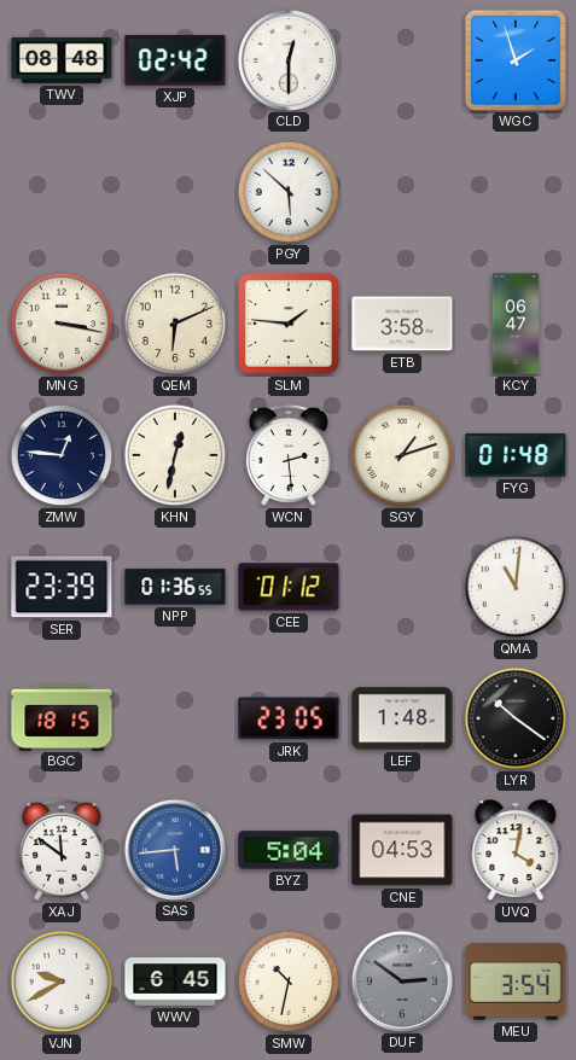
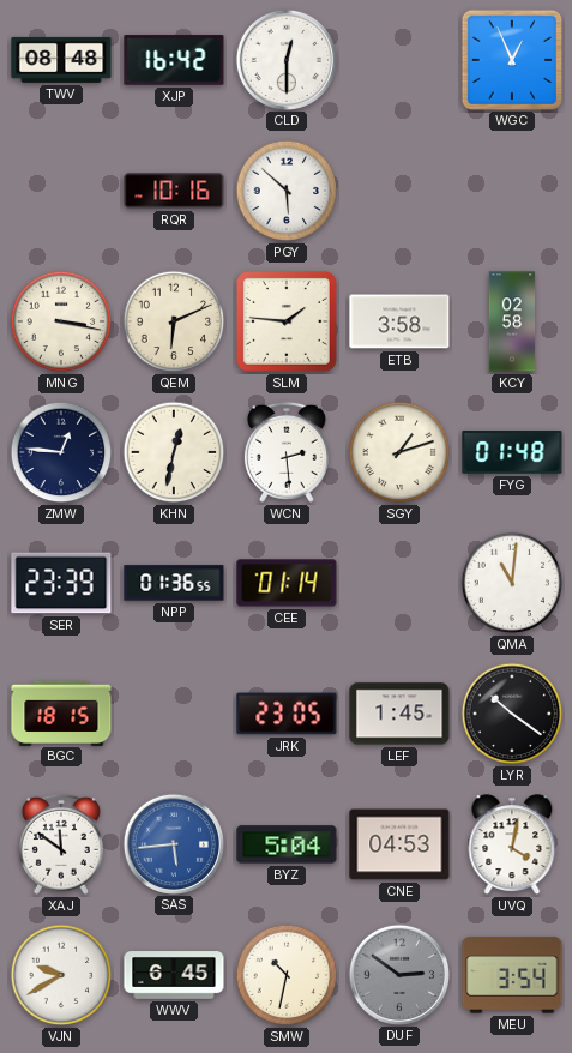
XJP: 02:42 -> 16:42 (174, 60)
WGC: 1:57 -> 12:56 (511, 59)
RQR: none -> 10:16 (174, 191)
KCY: 06:47 -> 02:58 (512, 321)
CEE: 01:12 -> 01:14 (287, 583)
LEF: 1:48 -> 1:45 (399, 714)
